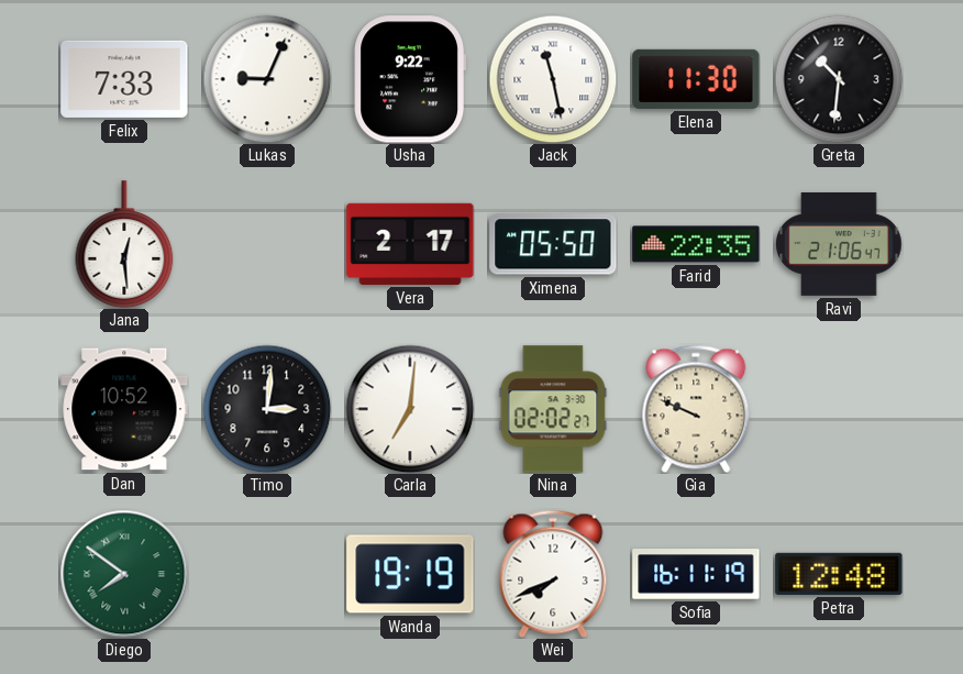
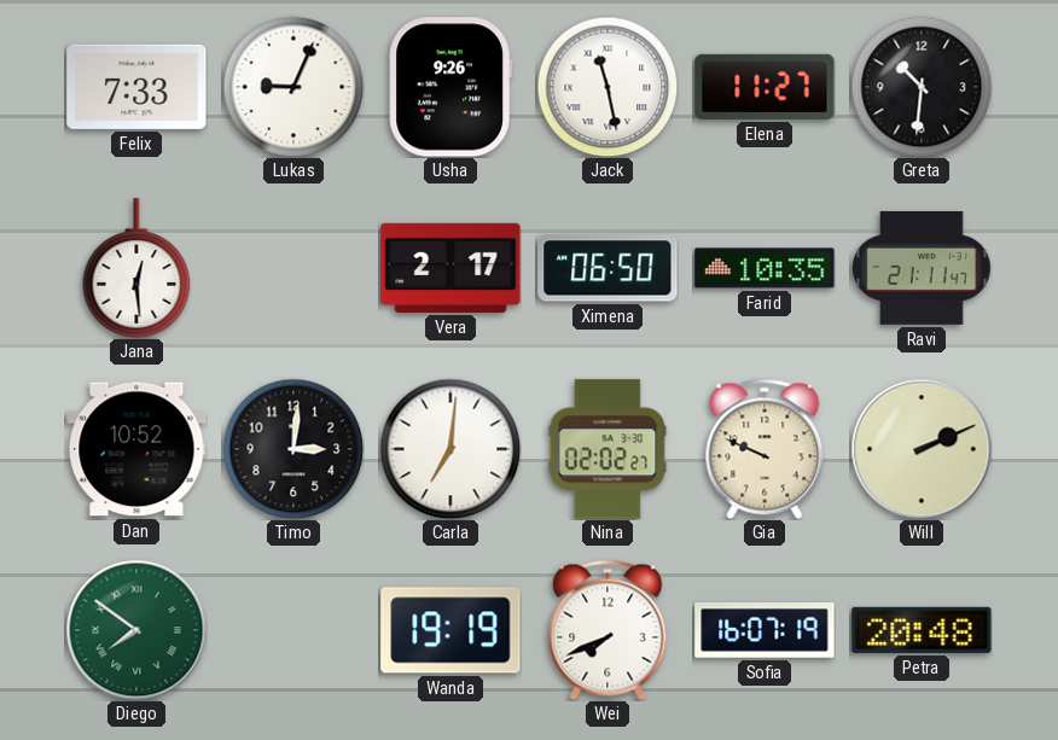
Usha: 9:22 -> 9:26 (450, 87)
Elena: 11:30 -> 11:27 (765, 87)
Ximena: 05:50 -> 06:50 (608, 268)
Farid: 22:35 -> 10:35 (765, 268)
Ravi: 21:06 -> 21:11 (922, 268)
Will: none -> 2:11 (922, 449)
Sofia: 16:11 -> 16:07 (765, 630)
Petra: 12:48 -> 20:48 (922, 630)
